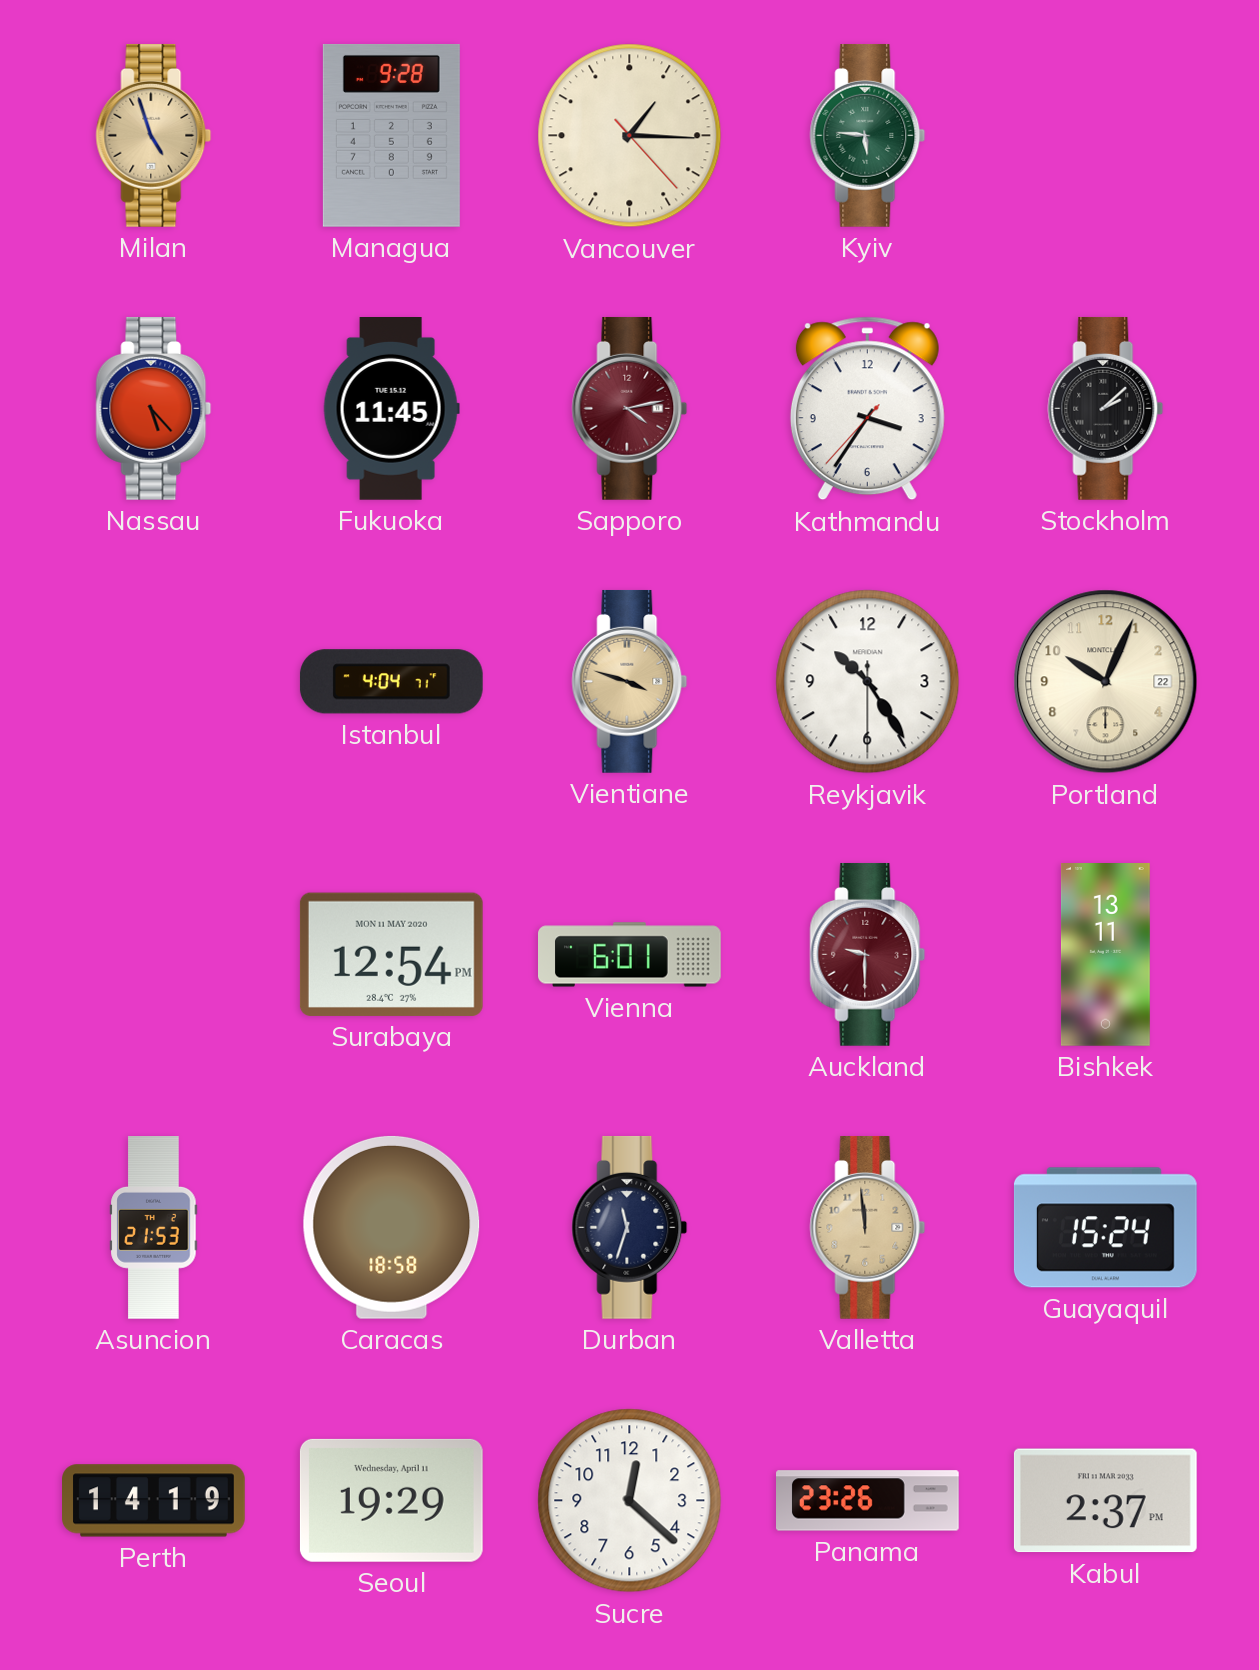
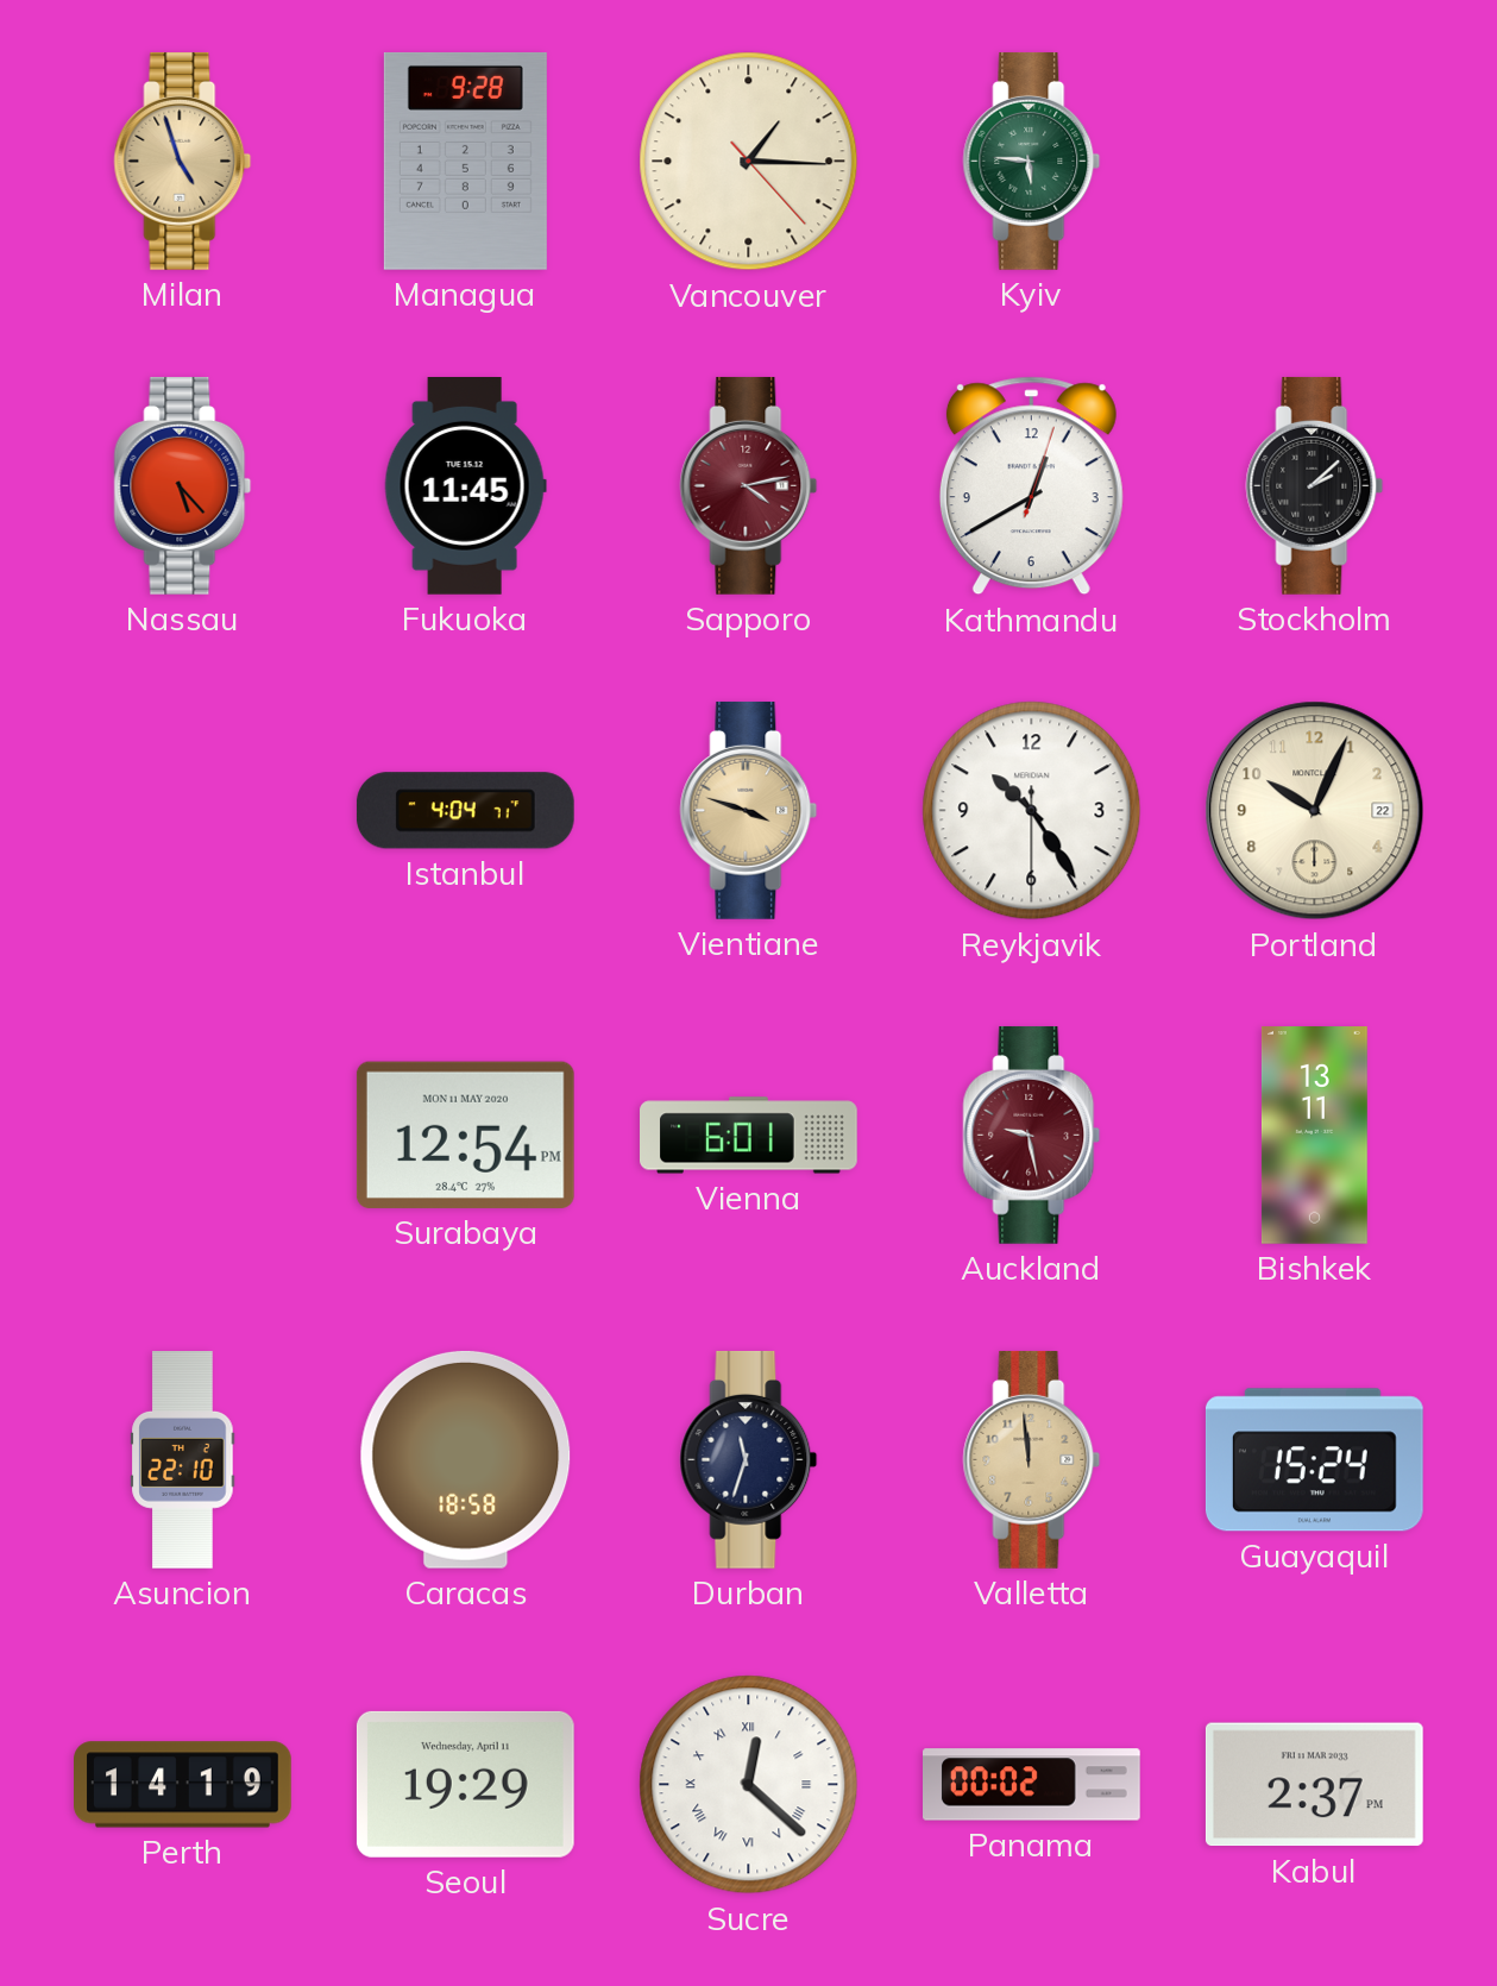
Kathmandu: 3:35 -> 12:40 (1031, 486)
Auckland: 9:30 -> 9:28 (1032, 1135)
Asuncion: 21:53 -> 22:10 (183, 1460)
Sucre numerals: Arabic -> Roman (749, 1785)
Panama: 23:26 -> 00:02 (1032, 1785)
